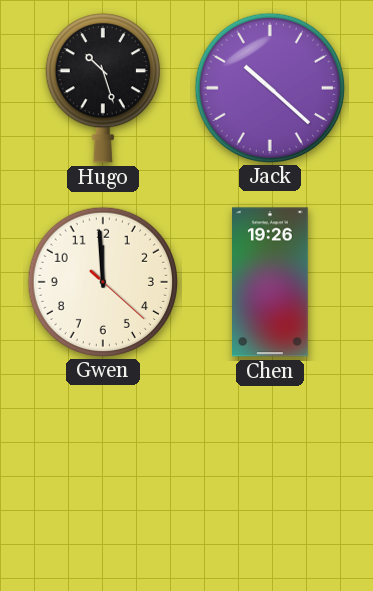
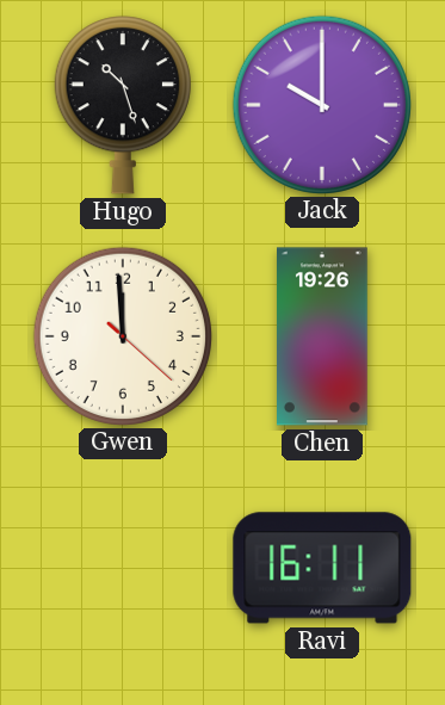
Jack: 10:22 -> 10:00 (321, 104)
Ravi: none -> 16:11 (322, 568)
